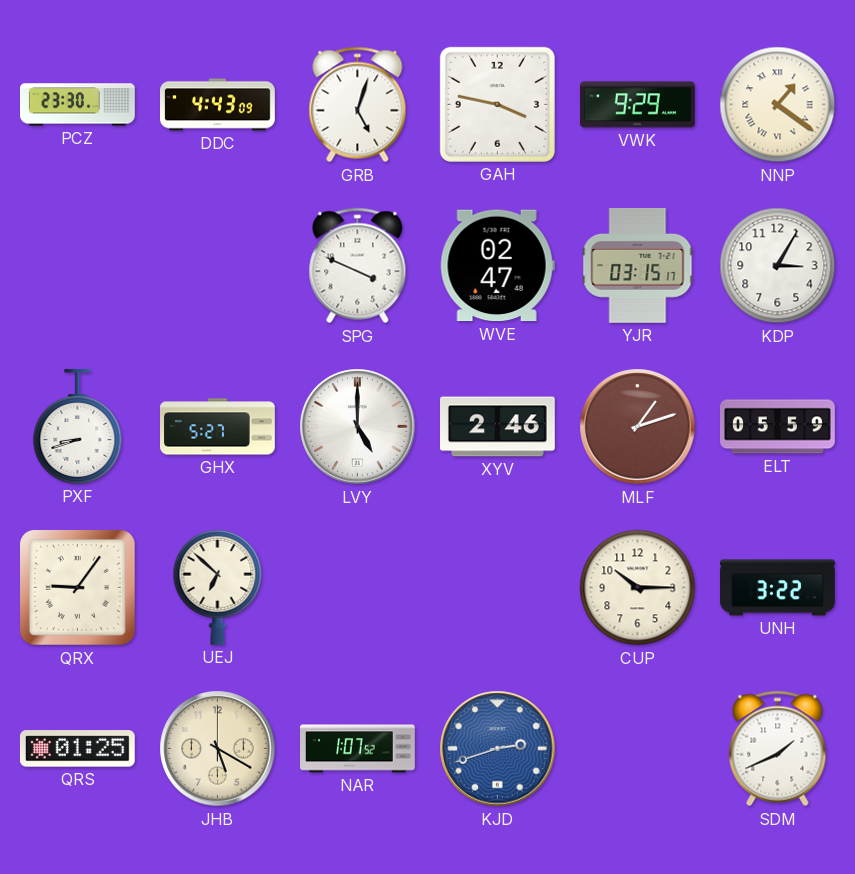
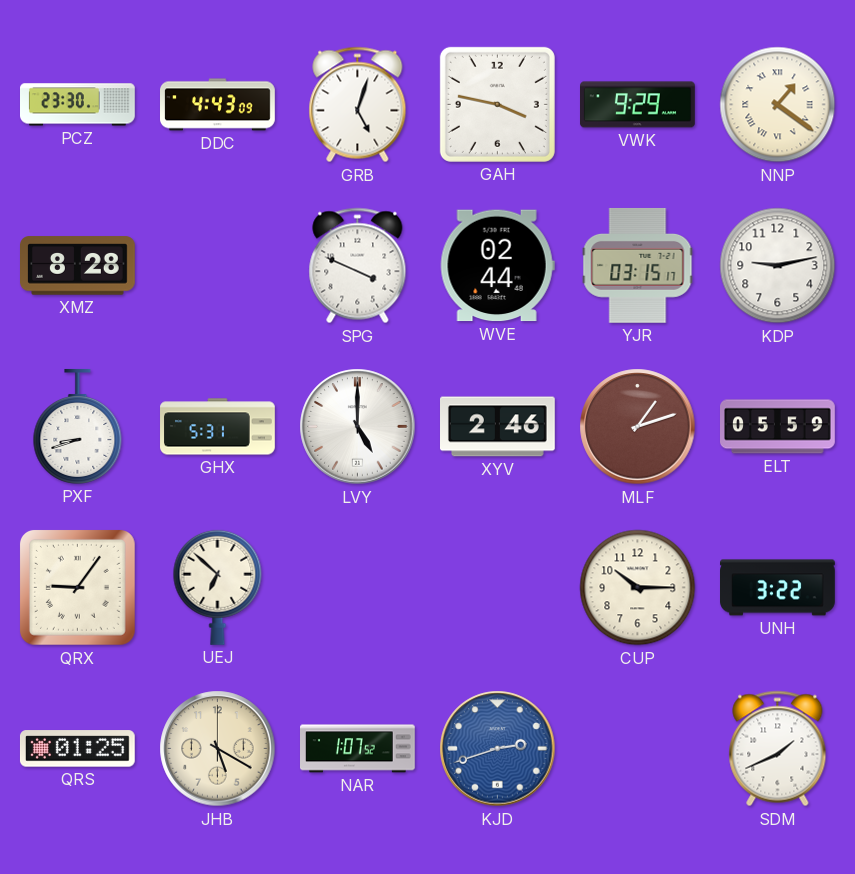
XMZ: none -> 8:28 (78, 266)
WVE: 02:47 -> 02:44 (497, 266)
KDP: 3:05 -> 9:13 (778, 266)
GHX: 5:27 -> 5:31 (218, 427)
